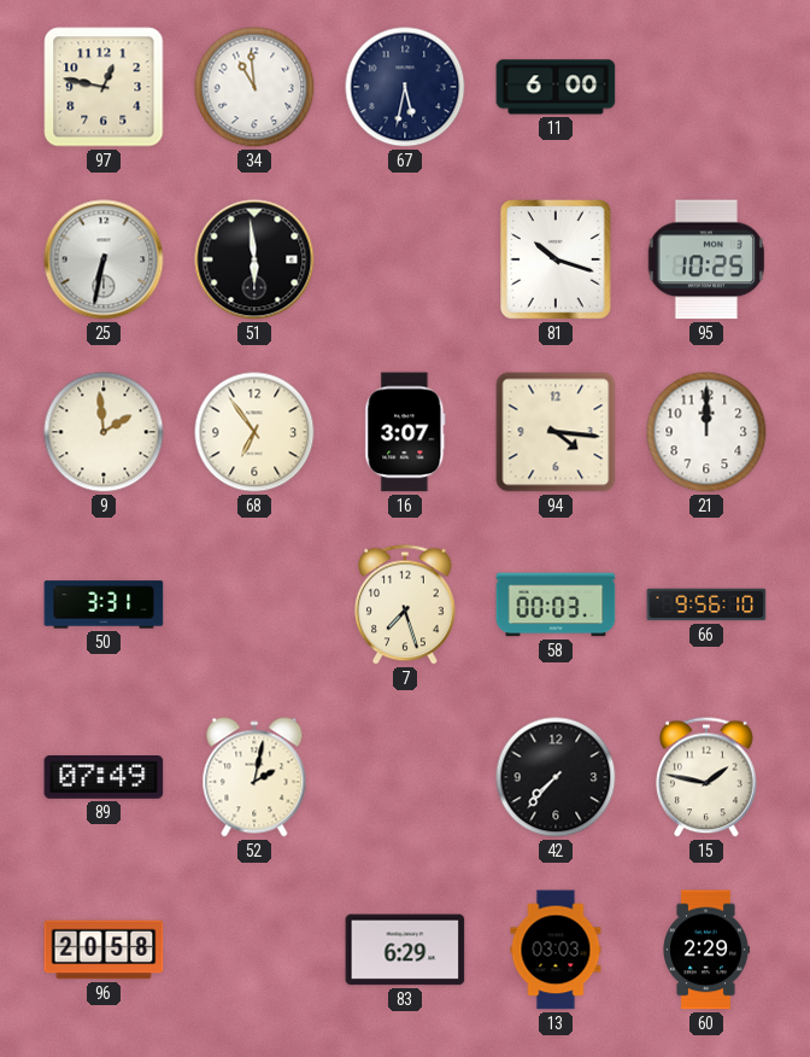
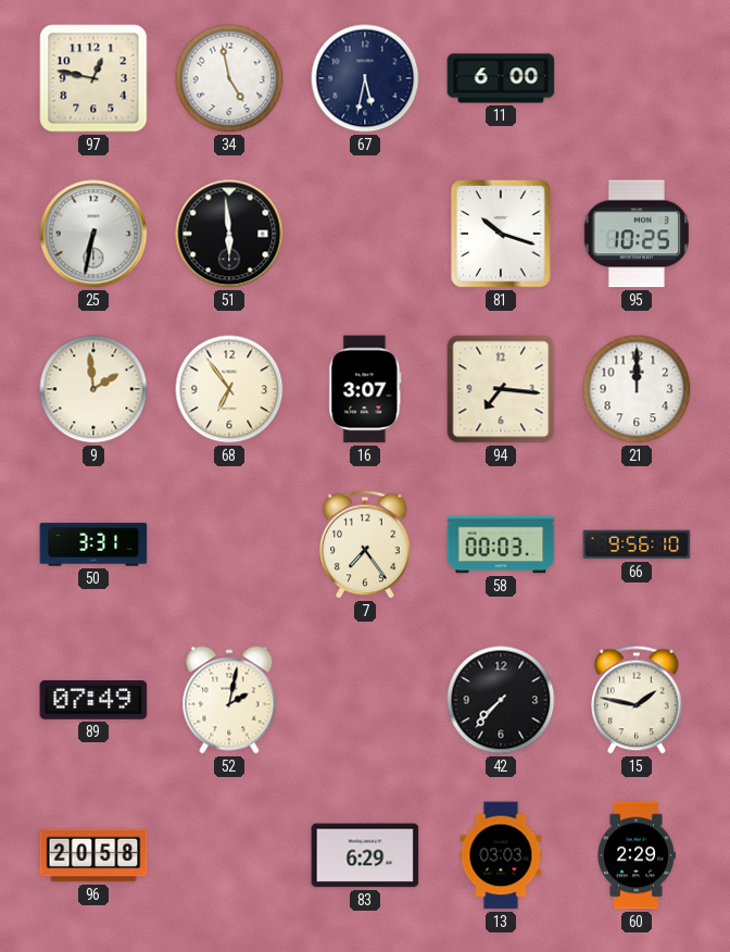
34: 10:59 -> 4:58 (229, 78)
94: 4:16 -> 7:16 (501, 389)
7: 7:27 -> 7:24 (365, 544)
